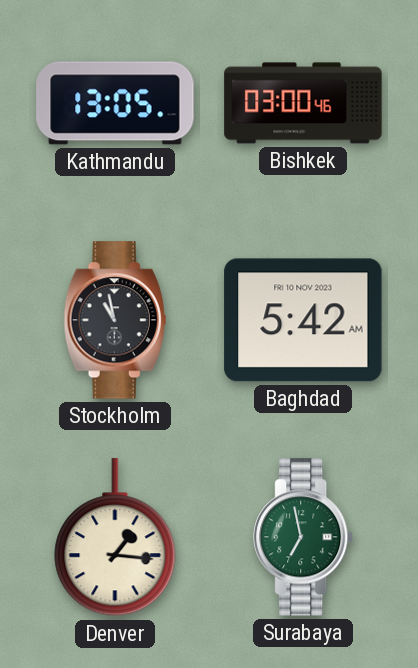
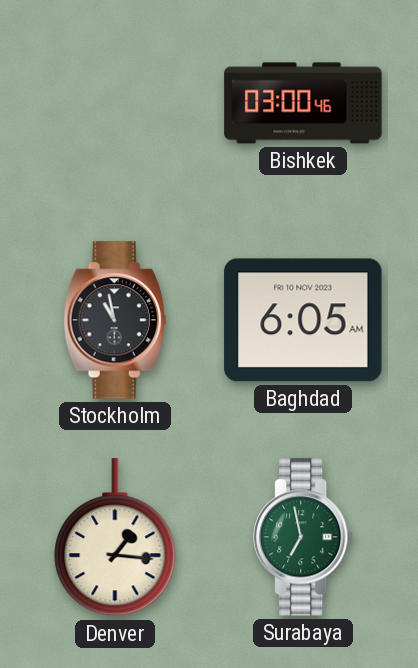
Kathmandu: 13:05 -> none (115, 103)
Baghdad: 5:42 -> 6:05 (303, 320)
